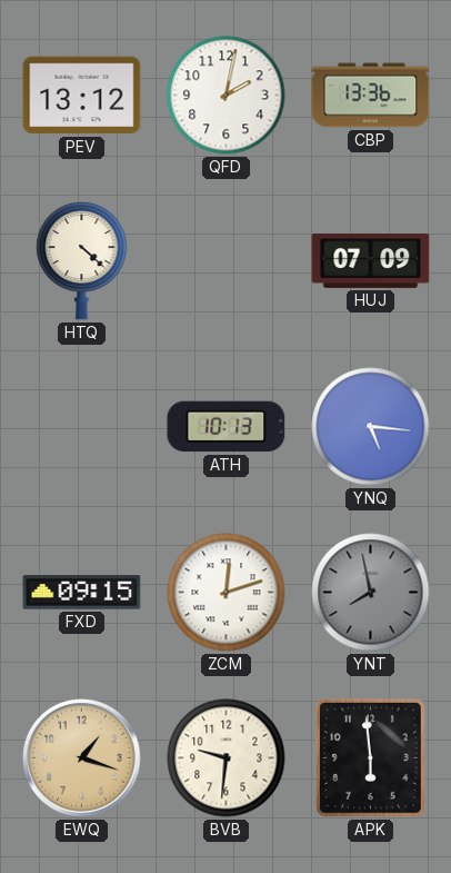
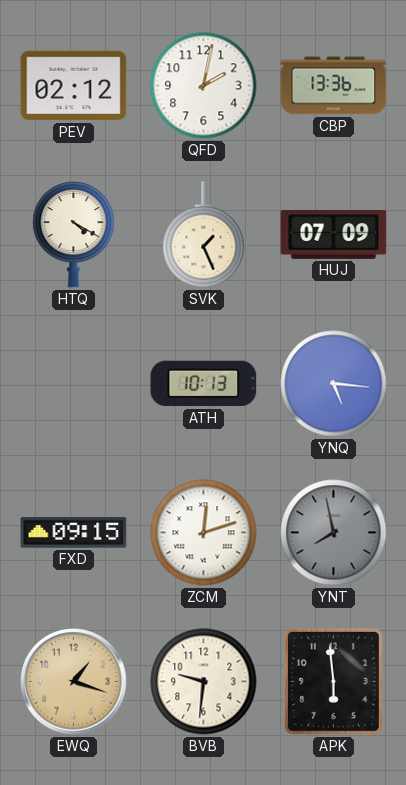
PEV: 13:12 -> 02:12 (74, 86)
HTQ: 4:22 -> 4:20 (74, 234)
SVK: none -> 1:26 (204, 235)
